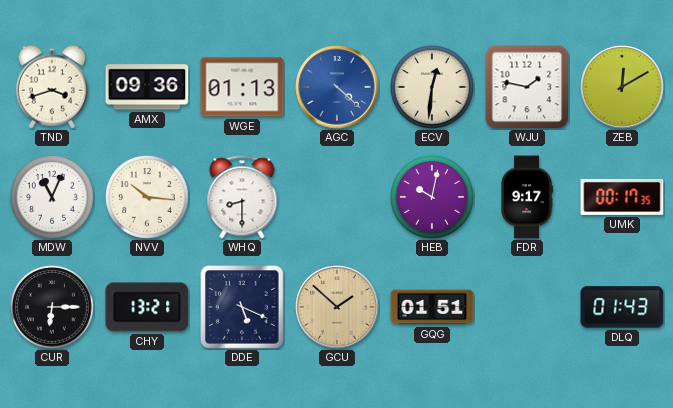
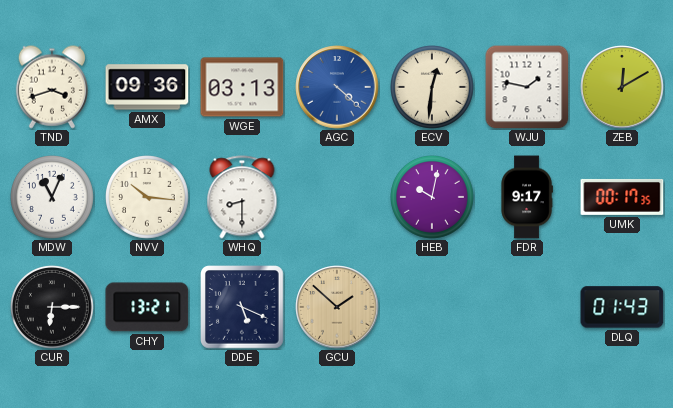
WGE: 01:13 -> 03:13 (242, 87)
GQG: 01:51 -> none (432, 307)
